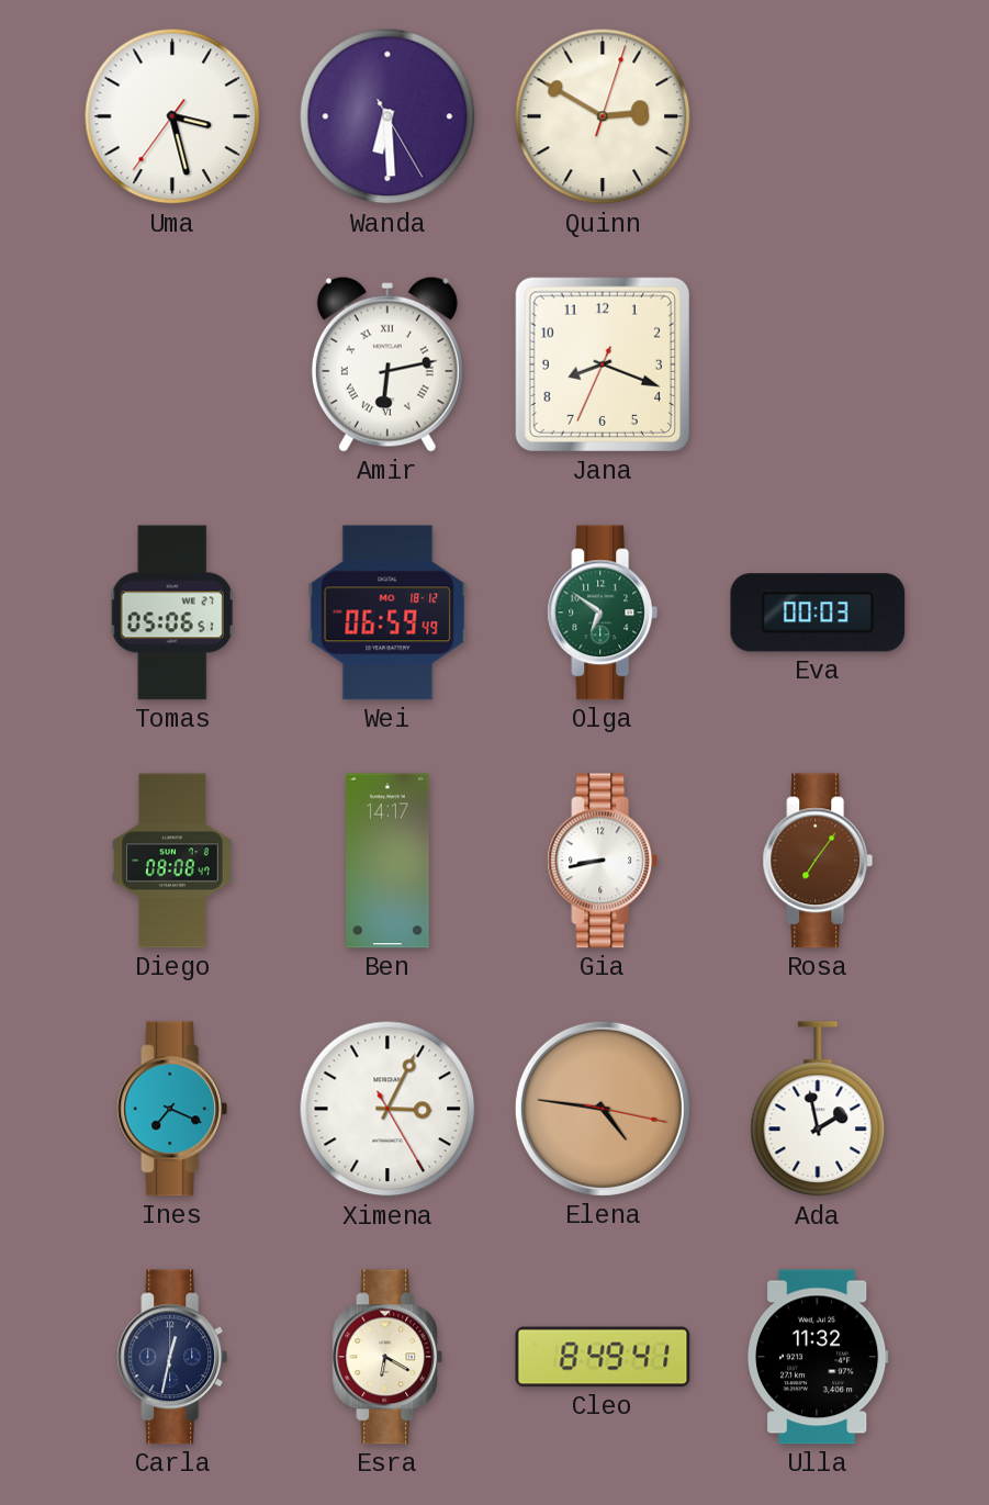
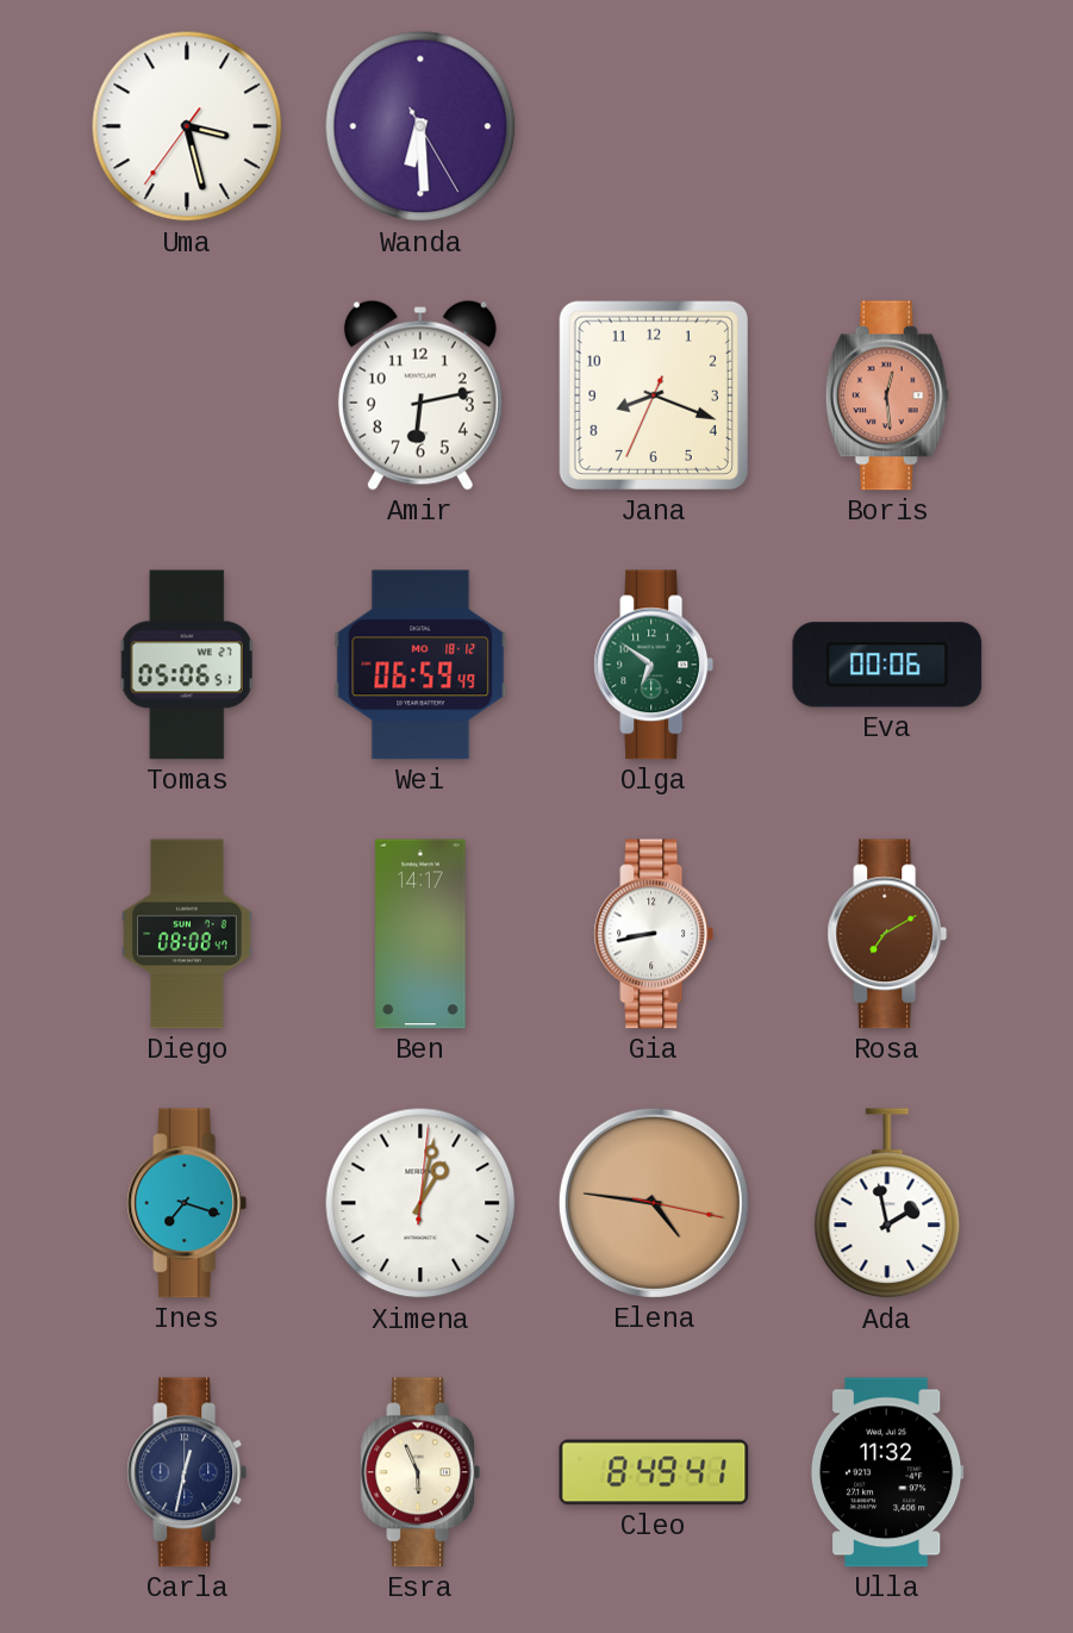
Quinn: 2:50 -> none (603, 116)
Amir numerals: Roman -> Arabic (420, 395)
Boris: none -> 12:29 (887, 395)
Eva: 00:03 -> 00:06 (887, 665)
Rosa: 7:06 -> 7:10 (887, 934)
Ines: 7:19 -> 7:18 (187, 1203)
Ximena: 3:04 -> 1:02 (420, 1203)
Esra: 6:20 -> 5:56 (420, 1472)
